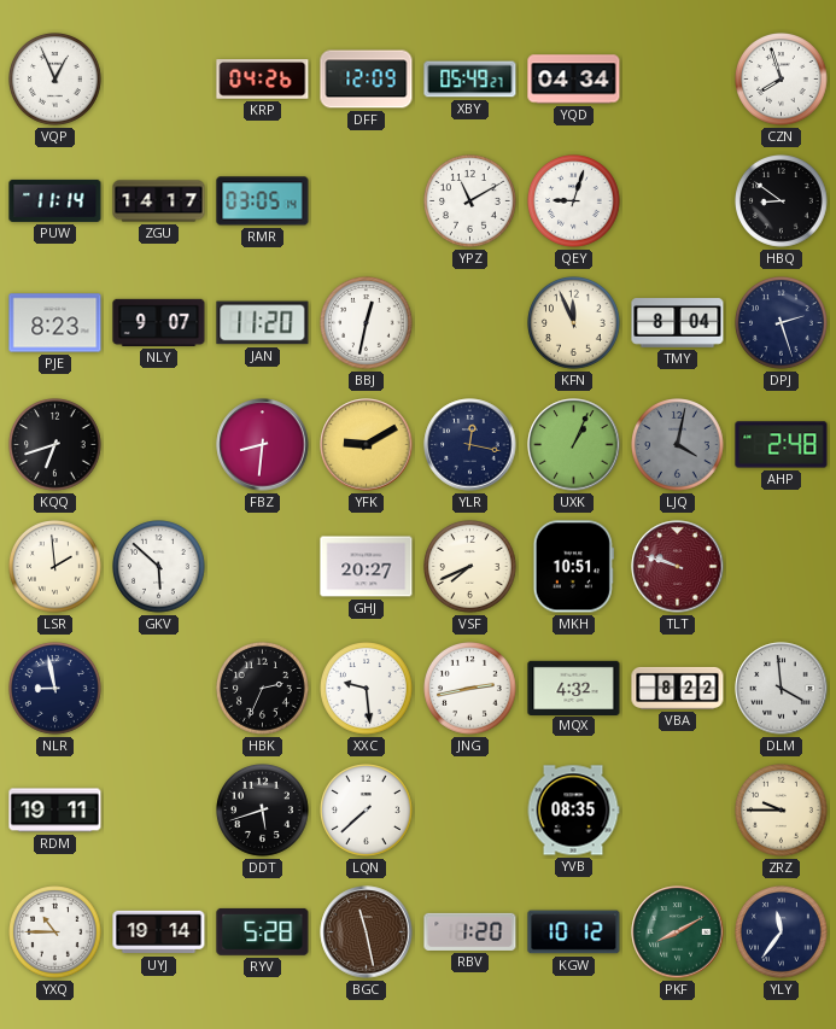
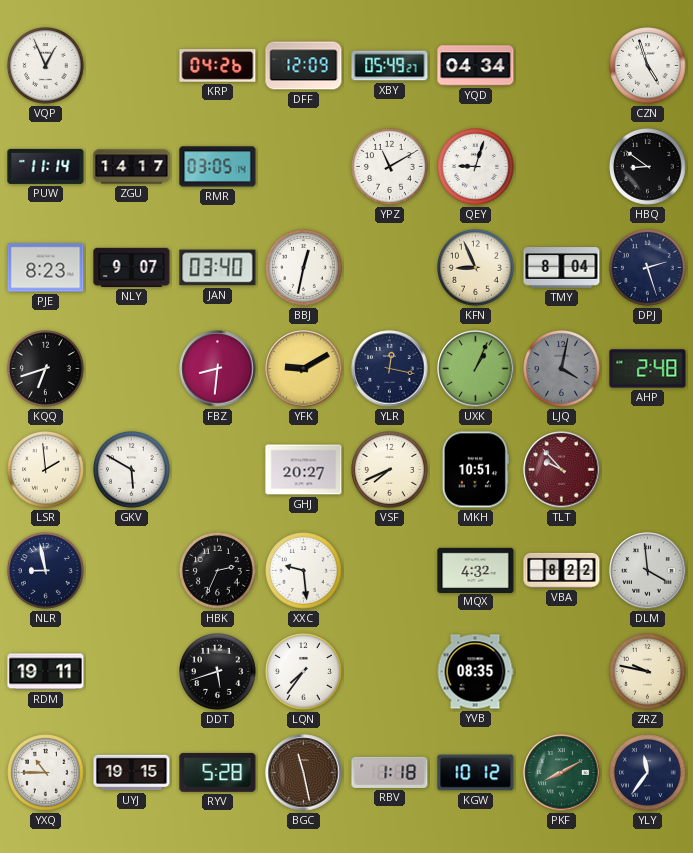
CZN: 7:57 -> 4:57 (648, 66)
JAN: 11:20 -> 03:40 (218, 268)
KFN: 11:56 -> 8:56 (476, 268)
GKV: 5:52 -> 5:50 (132, 470)
TLT: 9:48 -> 9:53 (562, 470)
JNG: 2:43 -> none (470, 689)
LQN: 7:38 -> 7:36 (304, 672)
ZRZ: 9:45 -> 9:47 (648, 672)
UYJ: 19:14 -> 19:15 (132, 773)
RBV: 1:20 -> 1:18 (390, 772)
